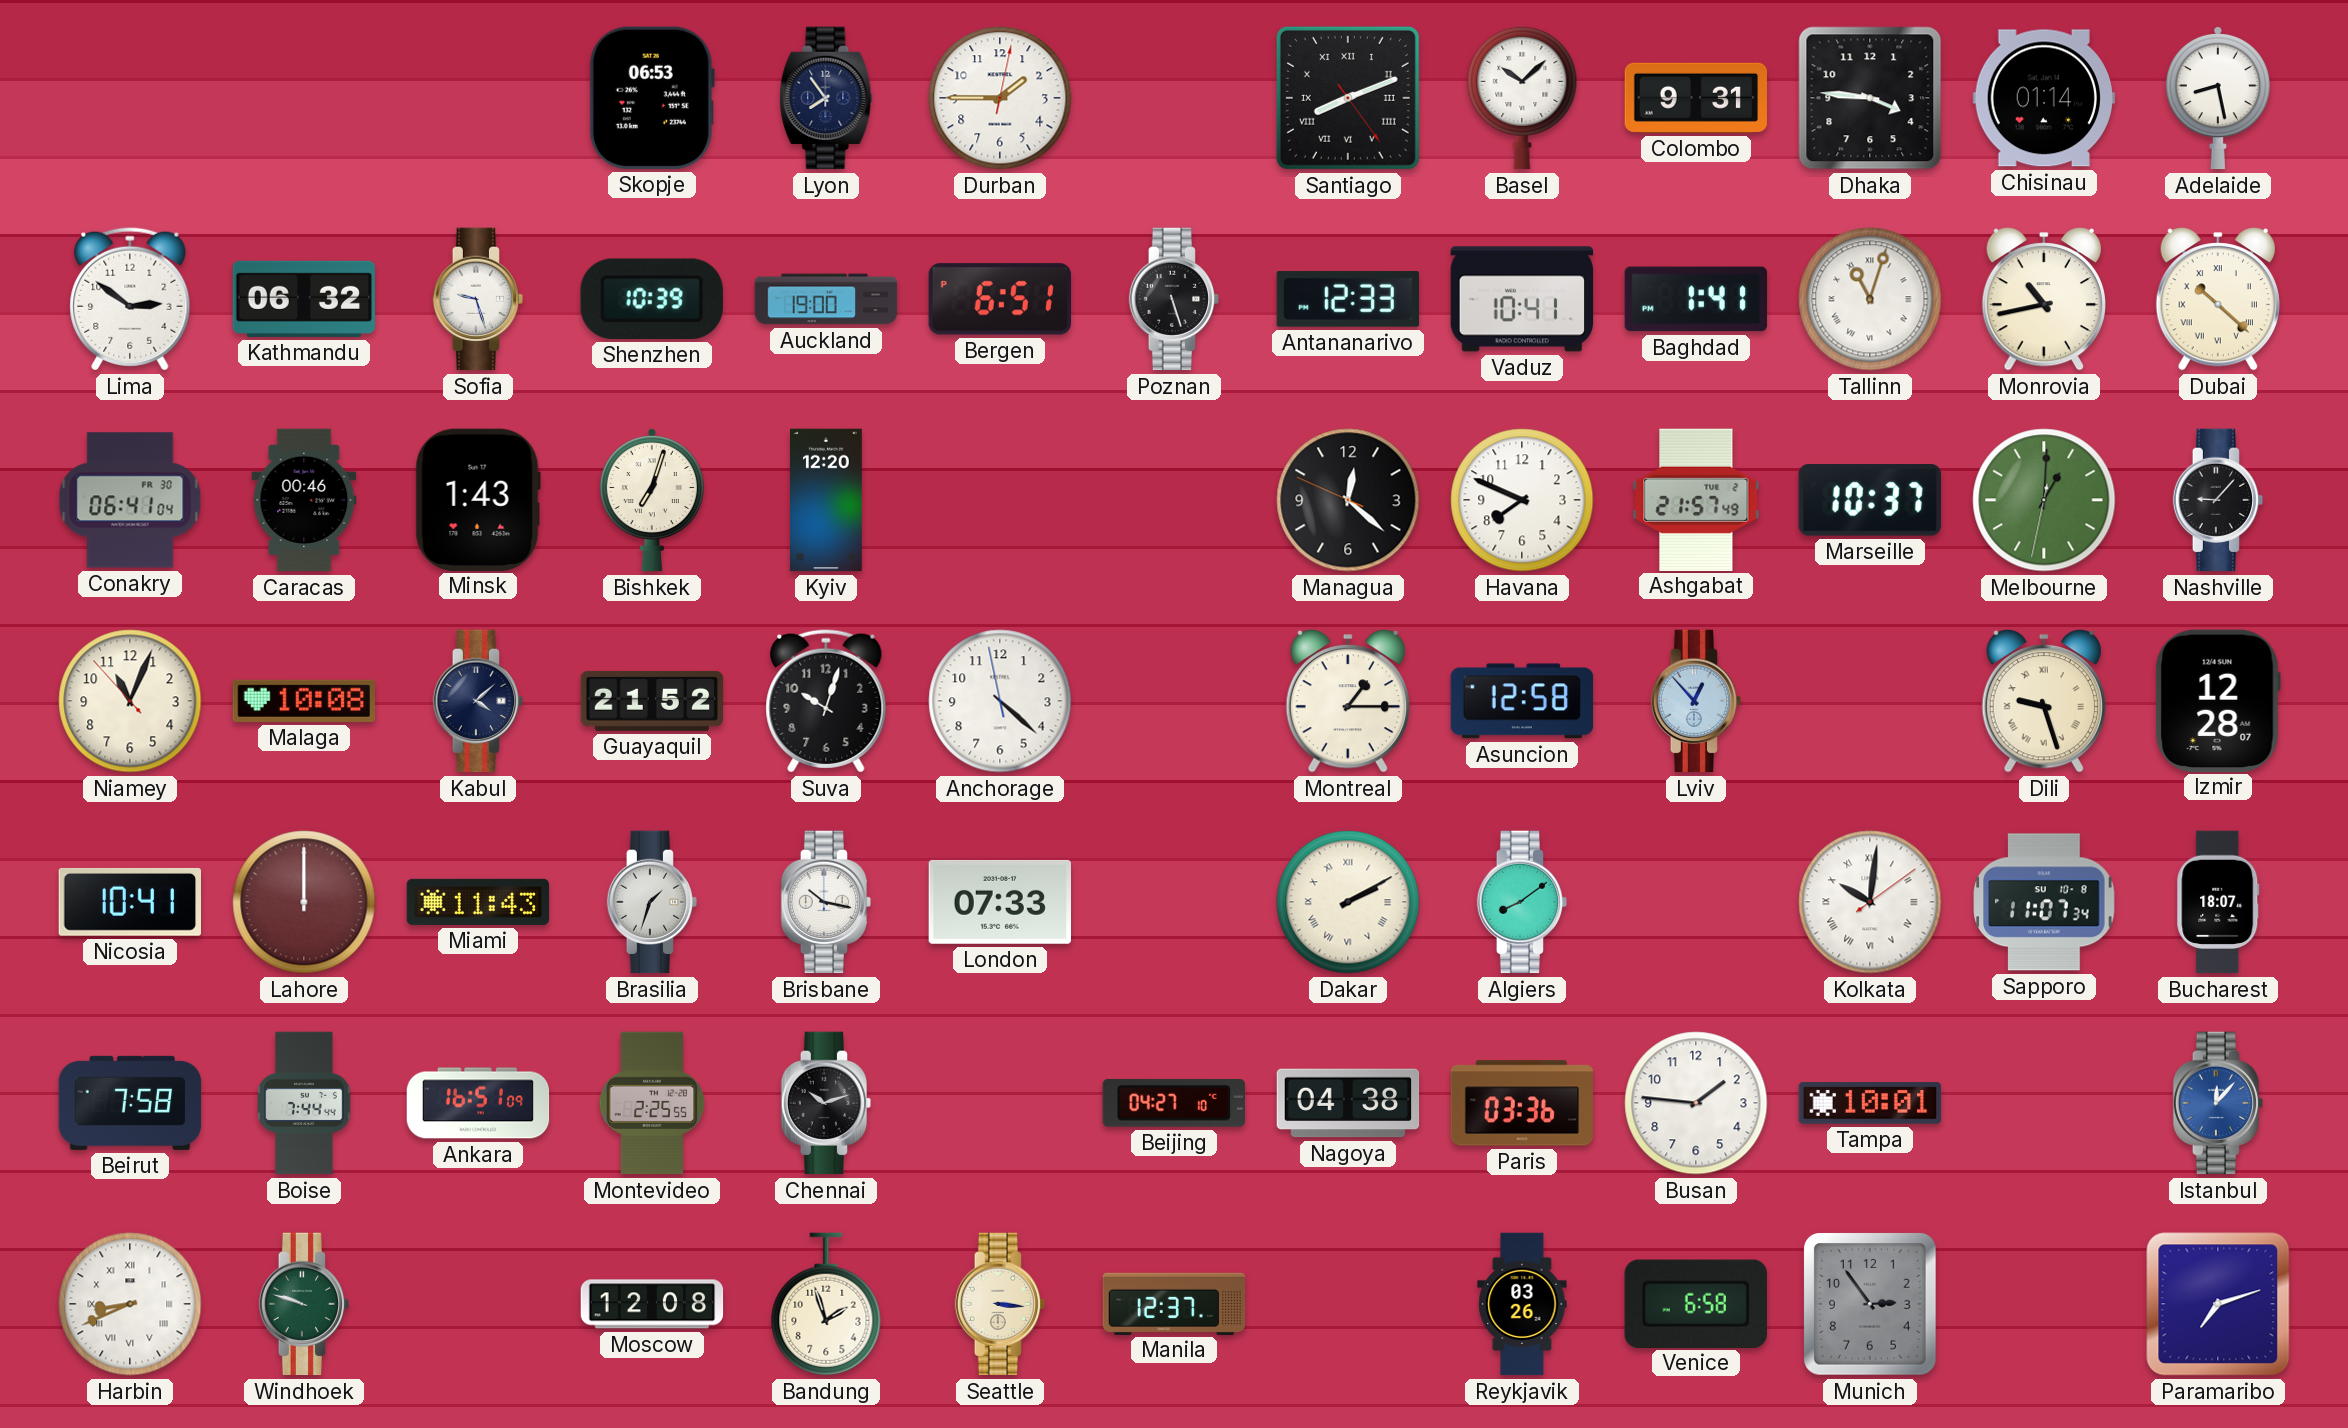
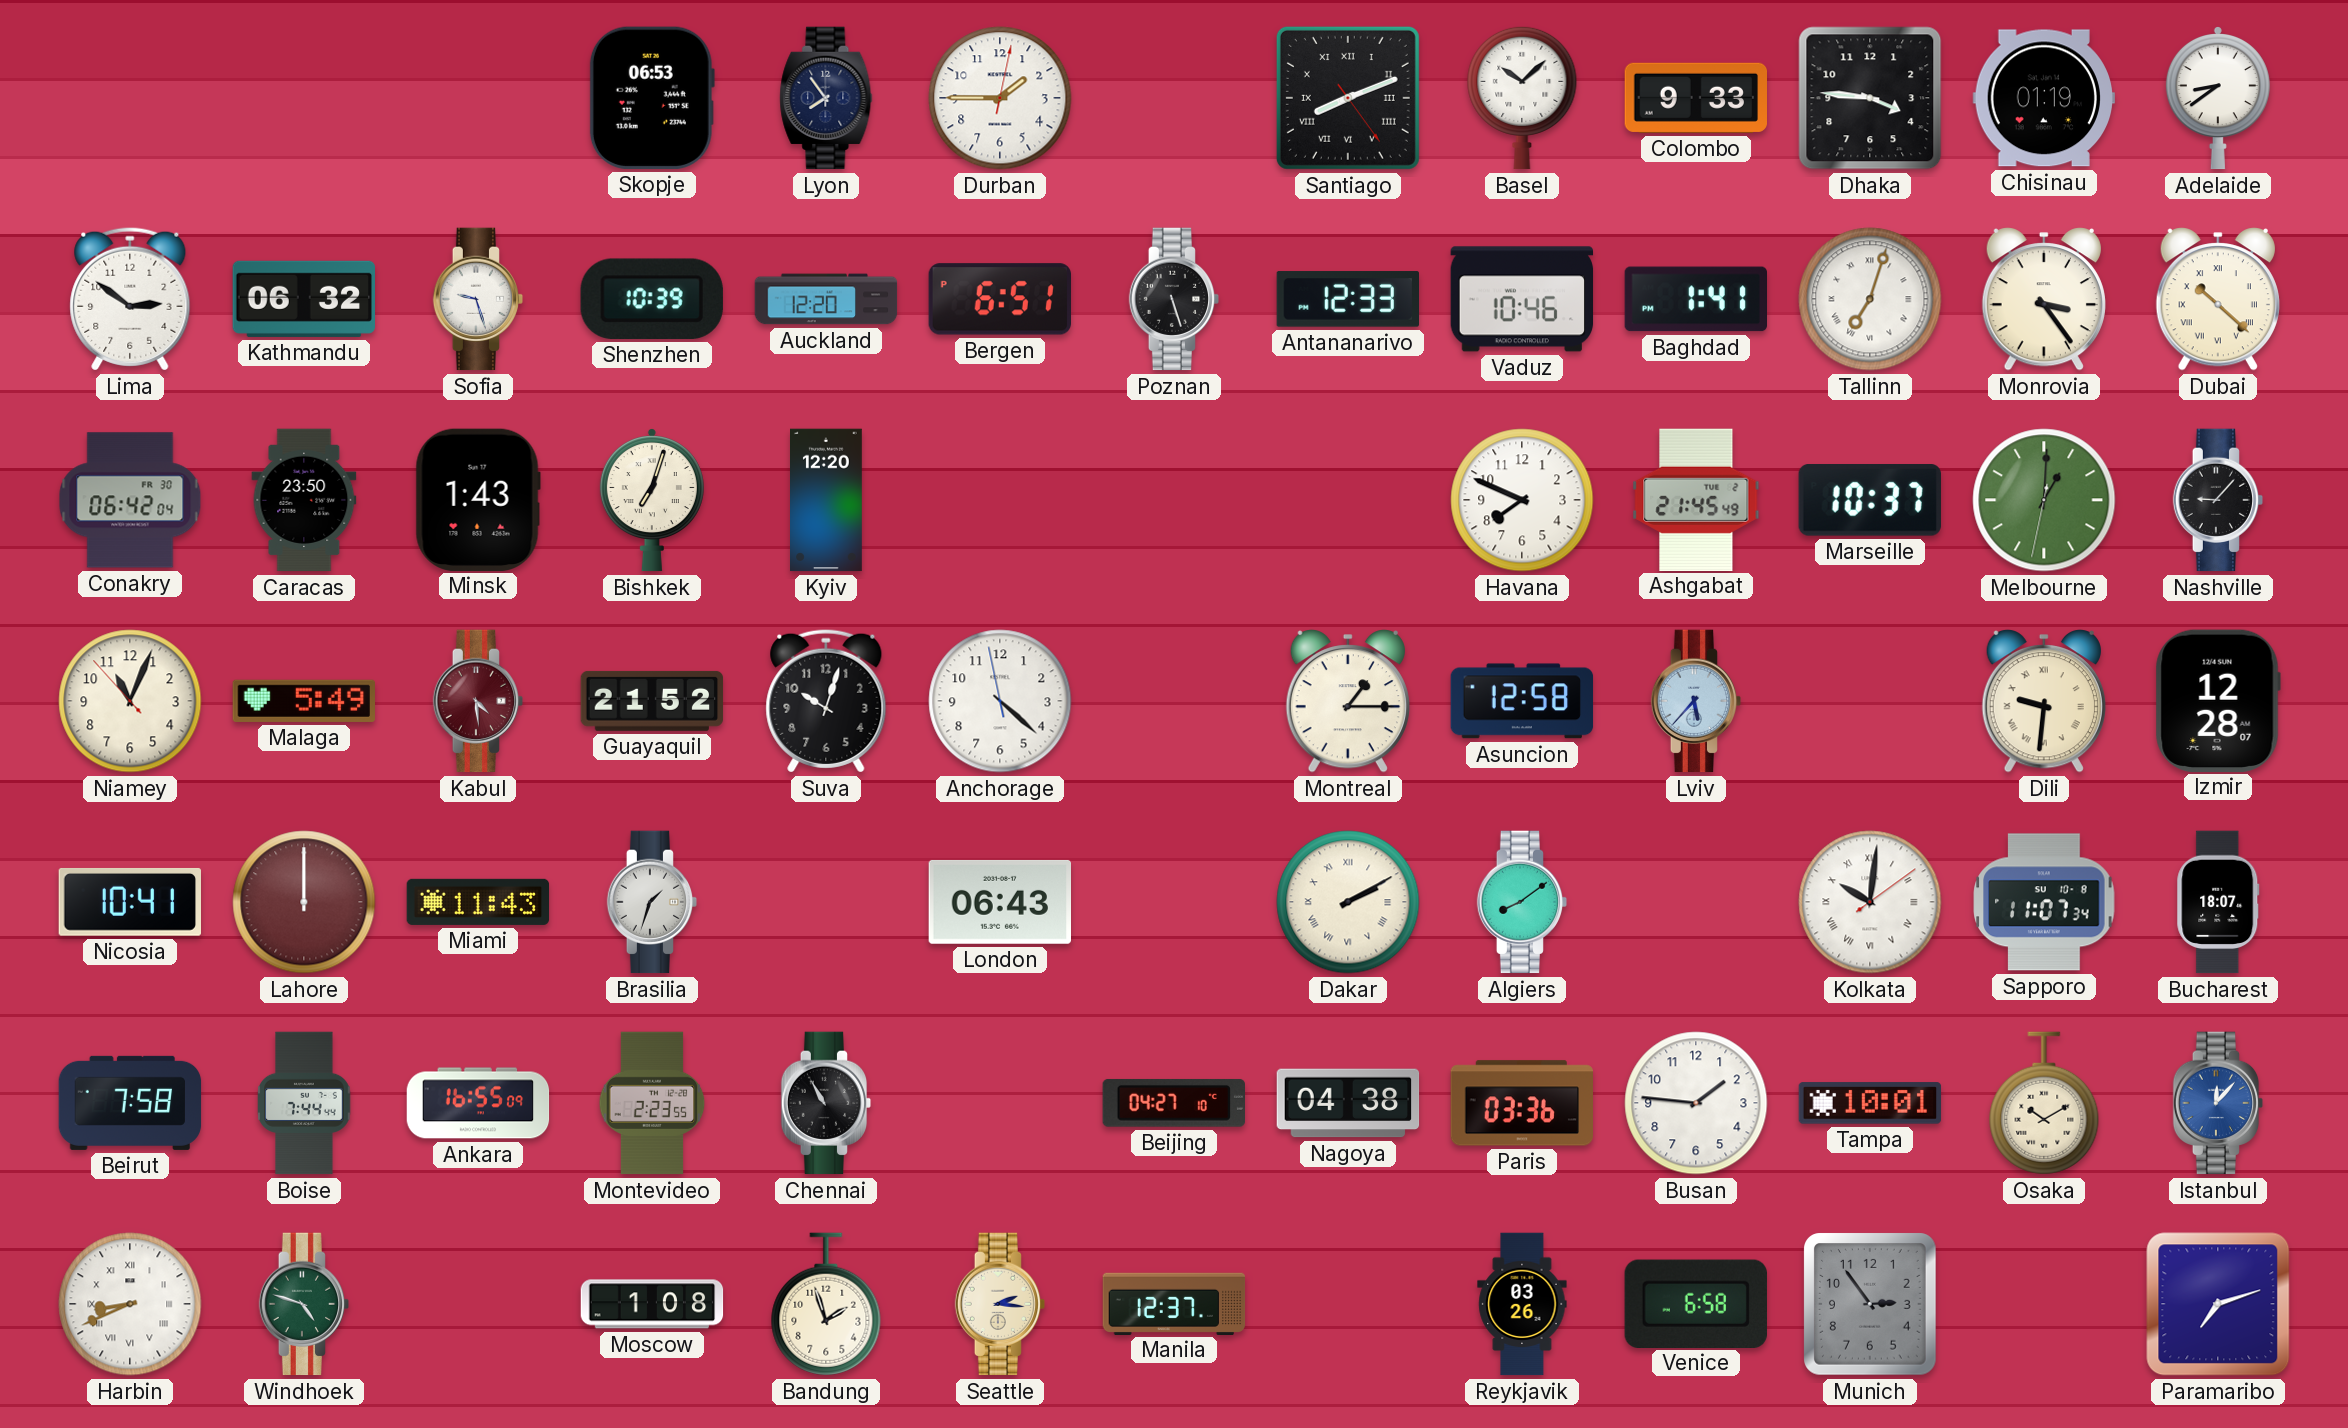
Colombo: 9:31 -> 9:33 (1695, 98)
Chisinau: 01:14 -> 01:19 (2043, 98)
Adelaide: 8:28 -> 8:39 (2218, 99)
Auckland: 19:00 -> 12:20 (826, 299)
Vaduz: 10:41 -> 10:46 (1522, 299)
Tallinn: 11:03 -> 7:03 (1870, 299)
Monrovia: 10:43 -> 3:24 (2044, 299)
Conakry: 06:41 -> 06:42 (130, 500)
Caracas: 00:46 -> 23:50 (304, 500)
Managua: 12:21 -> none (1348, 500)
Ashgabat: 21:57 -> 21:45 (1696, 499)
Malaga: 10:08 -> 5:49 (303, 701)
Kabul: 4:08 -> 4:29 (478, 701)
Kabul dial: navy -> burgundy (478, 701)
Lviv: 12:53 -> 5:37 (1696, 701)
Dili: 9:27 -> 9:31 (2044, 701)
Brisbane: 10:17 -> none (826, 902)
London: 07:33 -> 06:43 (1000, 902)
Ankara: 16:51 -> 16:55 (478, 1103)
Montevideo: 2:25 -> 2:23 (652, 1103)
Chennai: 10:12 -> 10:55 (826, 1103)
Osaka: none -> 10:10 (2044, 1103)
Windhoek: 9:48 -> 4:48 (304, 1304)
Moscow: 12:08 -> 1:08 (652, 1304)
Seattle: 3:16 -> 2:16 (1000, 1304)
